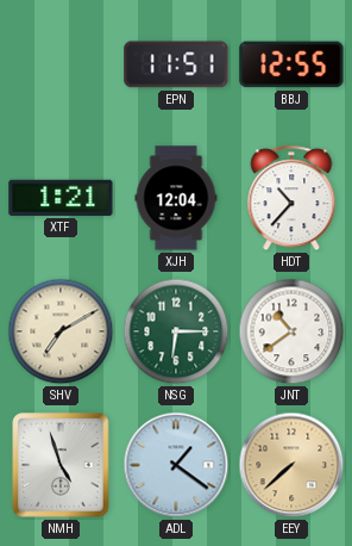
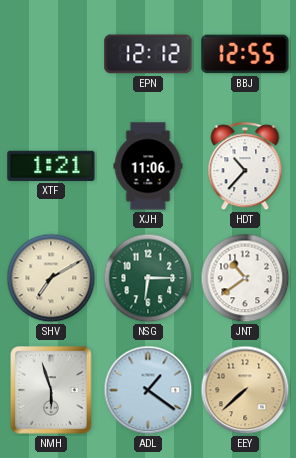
EPN: 11:51 -> 12:12 (148, 54)
XJH: 12:04 -> 11:06 (148, 166)
NMH: 4:57 -> 5:57 (51, 390)
